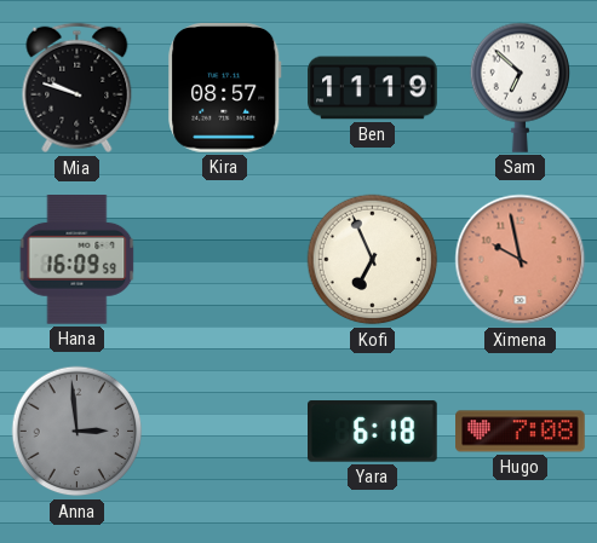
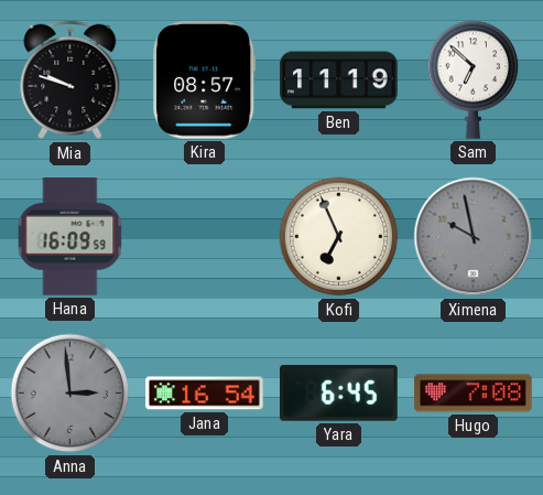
Ximena dial: salmon -> grey (474, 237)
Jana: none -> 16:54 (205, 394)
Yara: 6:18 -> 6:45 (339, 394)
